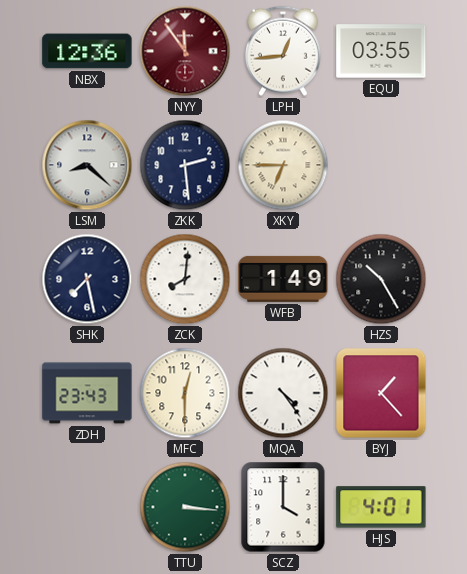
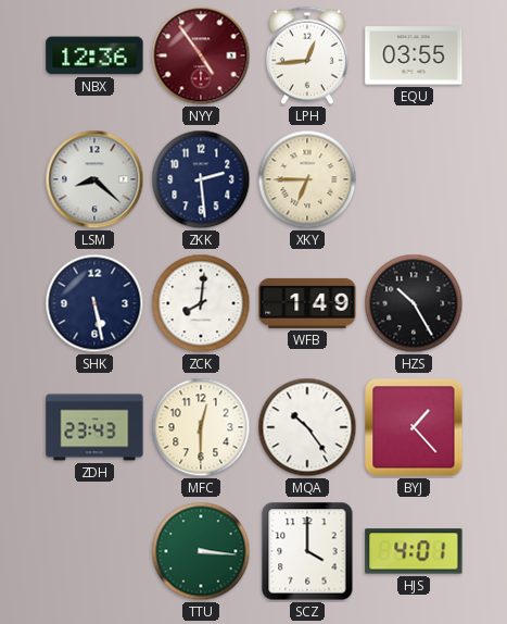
NYY: 11:54 -> 4:54 (201, 55)
SHK: 7:28 -> 5:28 (94, 303)
MQA: 4:24 -> 10:24 (307, 427)
